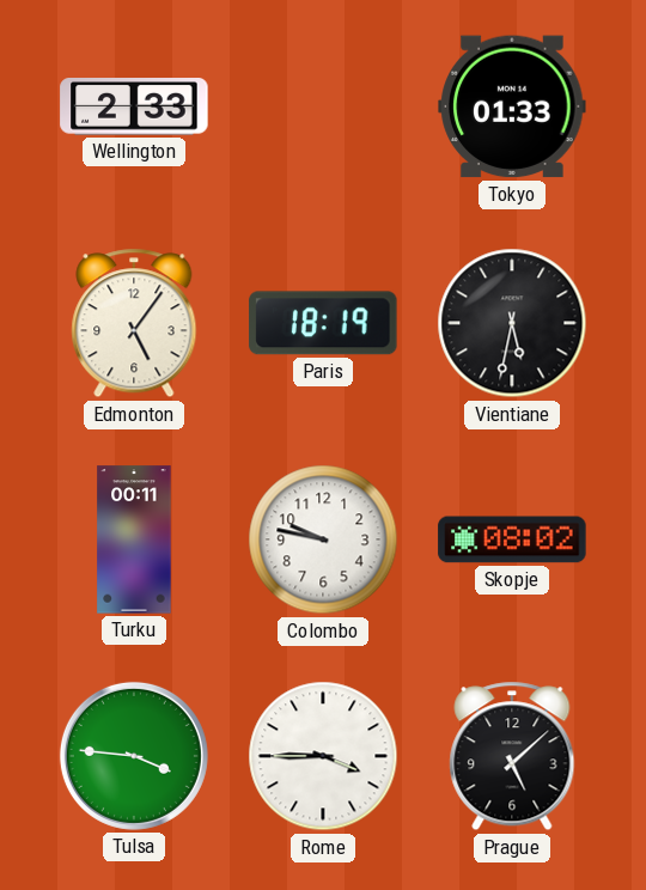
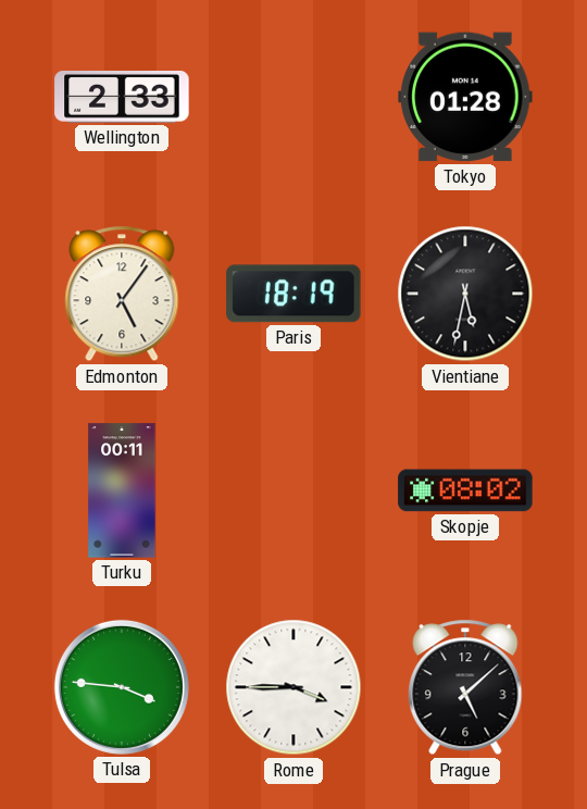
Tokyo: 01:33 -> 01:28 (465, 97)
Colombo: 9:47 -> none (323, 540)
